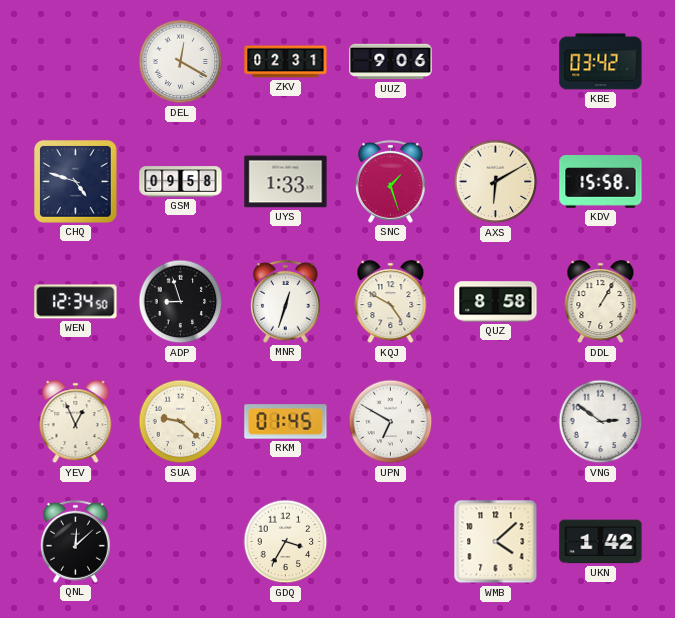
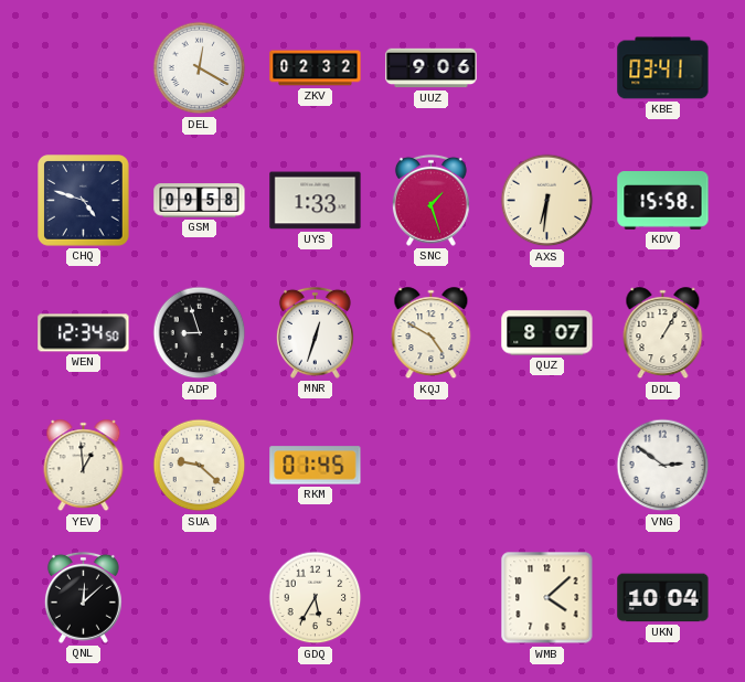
ZKV: 02:31 -> 02:32 (316, 68)
KBE: 03:42 -> 03:41 (663, 68)
AXS: 6:10 -> 6:31 (547, 201)
QUZ: 8:58 -> 8:07 (547, 333)
YEV: 12:56 -> 12:59 (84, 466)
UPN: 6:50 -> none (391, 422)
GDQ: 3:35 -> 5:35 (316, 598)
UKN: 1:42 -> 10:04 (663, 598)
